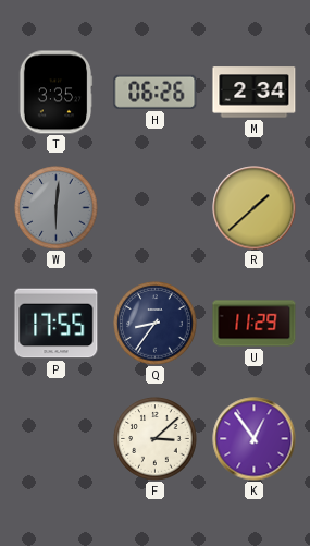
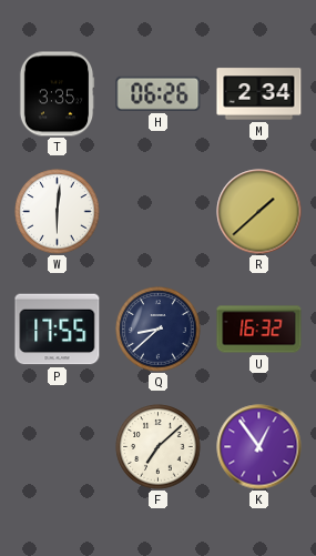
W dial: grey -> white (58, 212)
Q: 8:36 -> 8:38 (159, 330)
U: 11:29 -> 16:32 (259, 330)
F: 3:08 -> 7:08 (159, 447)
